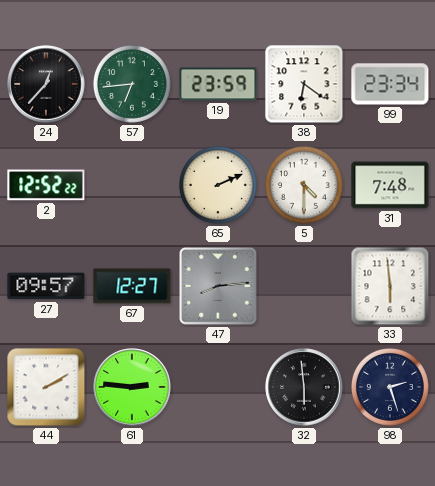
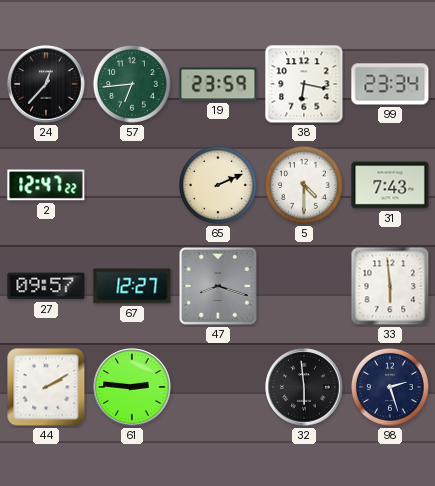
38: 6:21 -> 6:17 (304, 84)
2: 12:52 -> 12:47 (46, 185)
31: 7:48 -> 7:43 (390, 185)
47: 8:14 -> 8:18 (218, 286)
